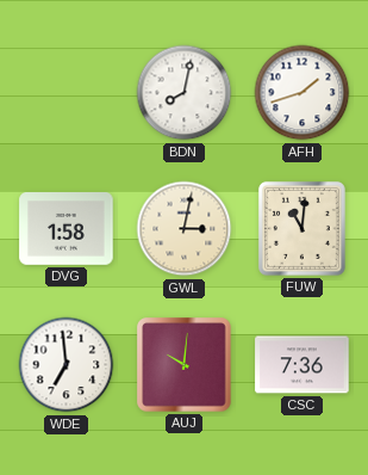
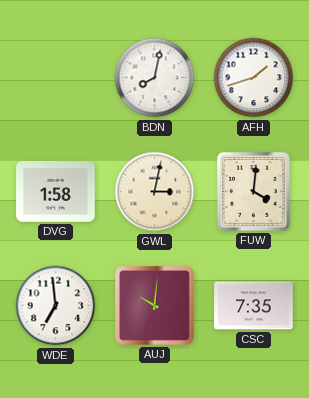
FUW: 11:01 -> 4:01 (253, 191)
CSC: 7:36 -> 7:35 (254, 306)
